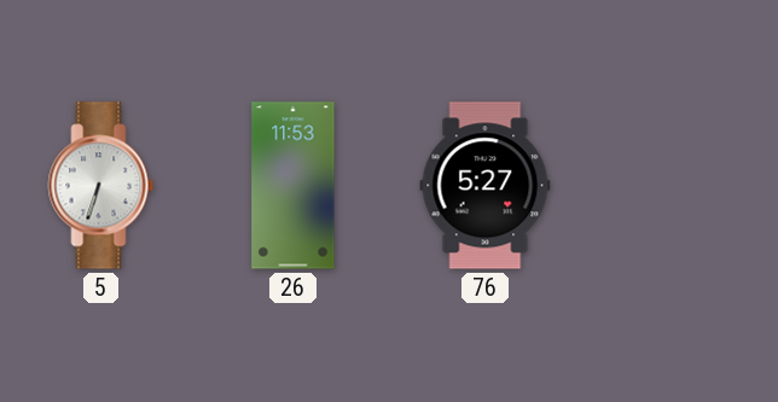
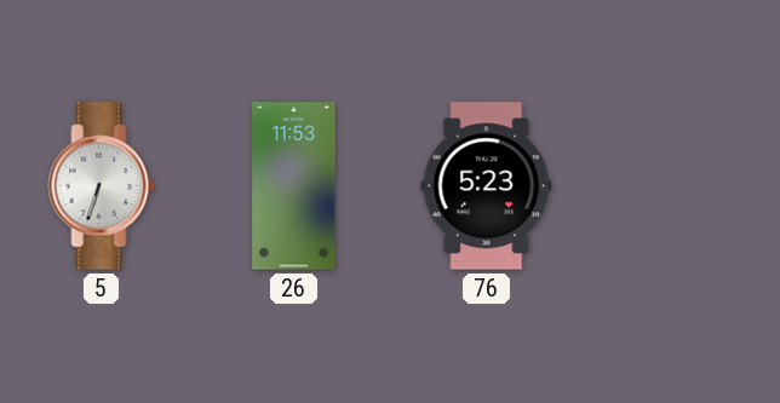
76: 5:27 -> 5:23 (487, 186)
